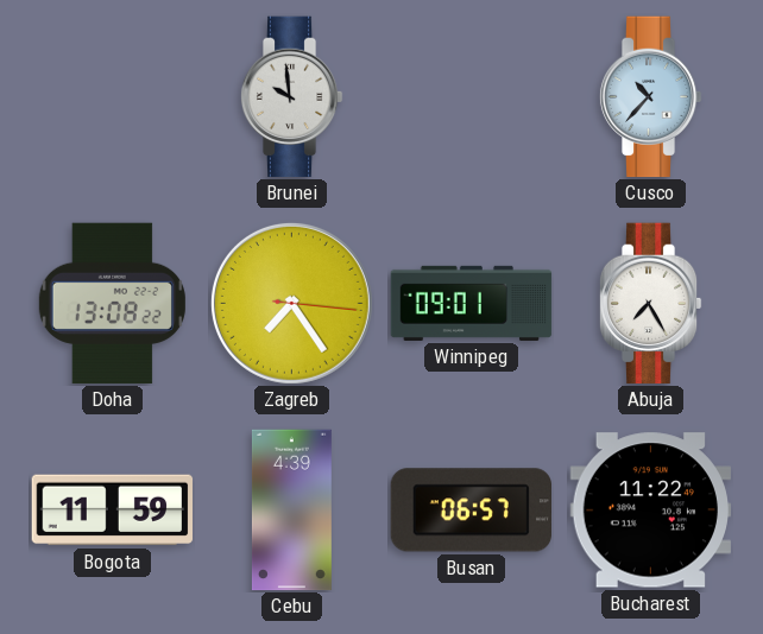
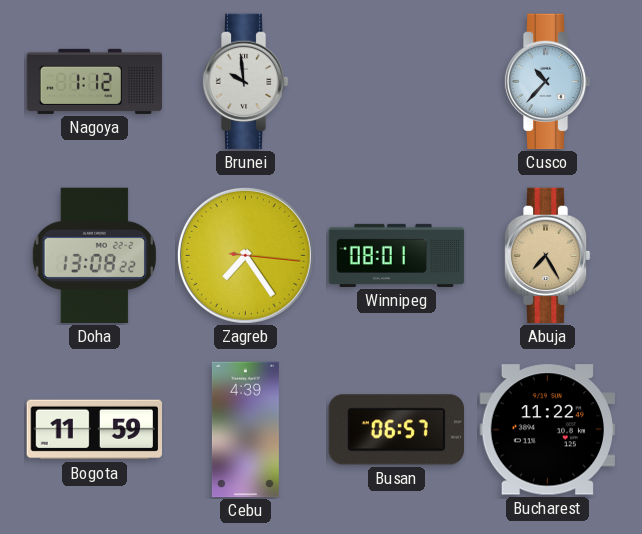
Nagoya: none -> 1:12 (95, 81)
Winnipeg: 09:01 -> 08:01 (397, 255)
Abuja dial: white -> champagne (547, 256)
